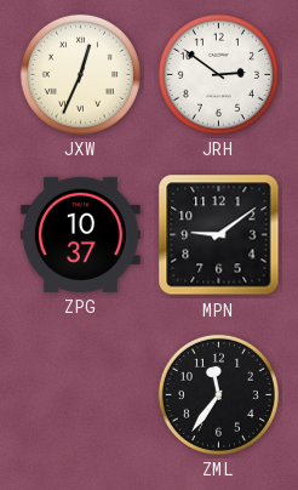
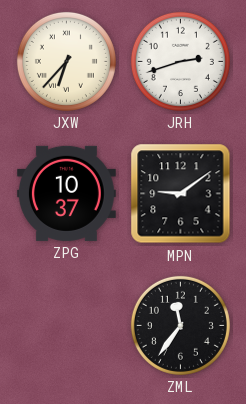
JXW: 12:34 -> 6:37 (66, 61)
JRH: 2:51 -> 2:42 (180, 61)
